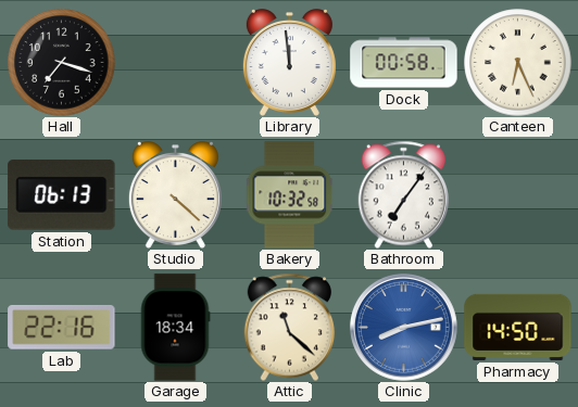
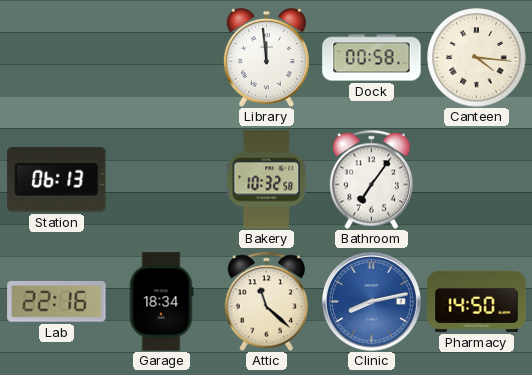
Hall: 7:18 -> none (62, 63)
Canteen: 6:26 -> 4:16 (477, 58)
Studio: 4:22 -> none (175, 195)
